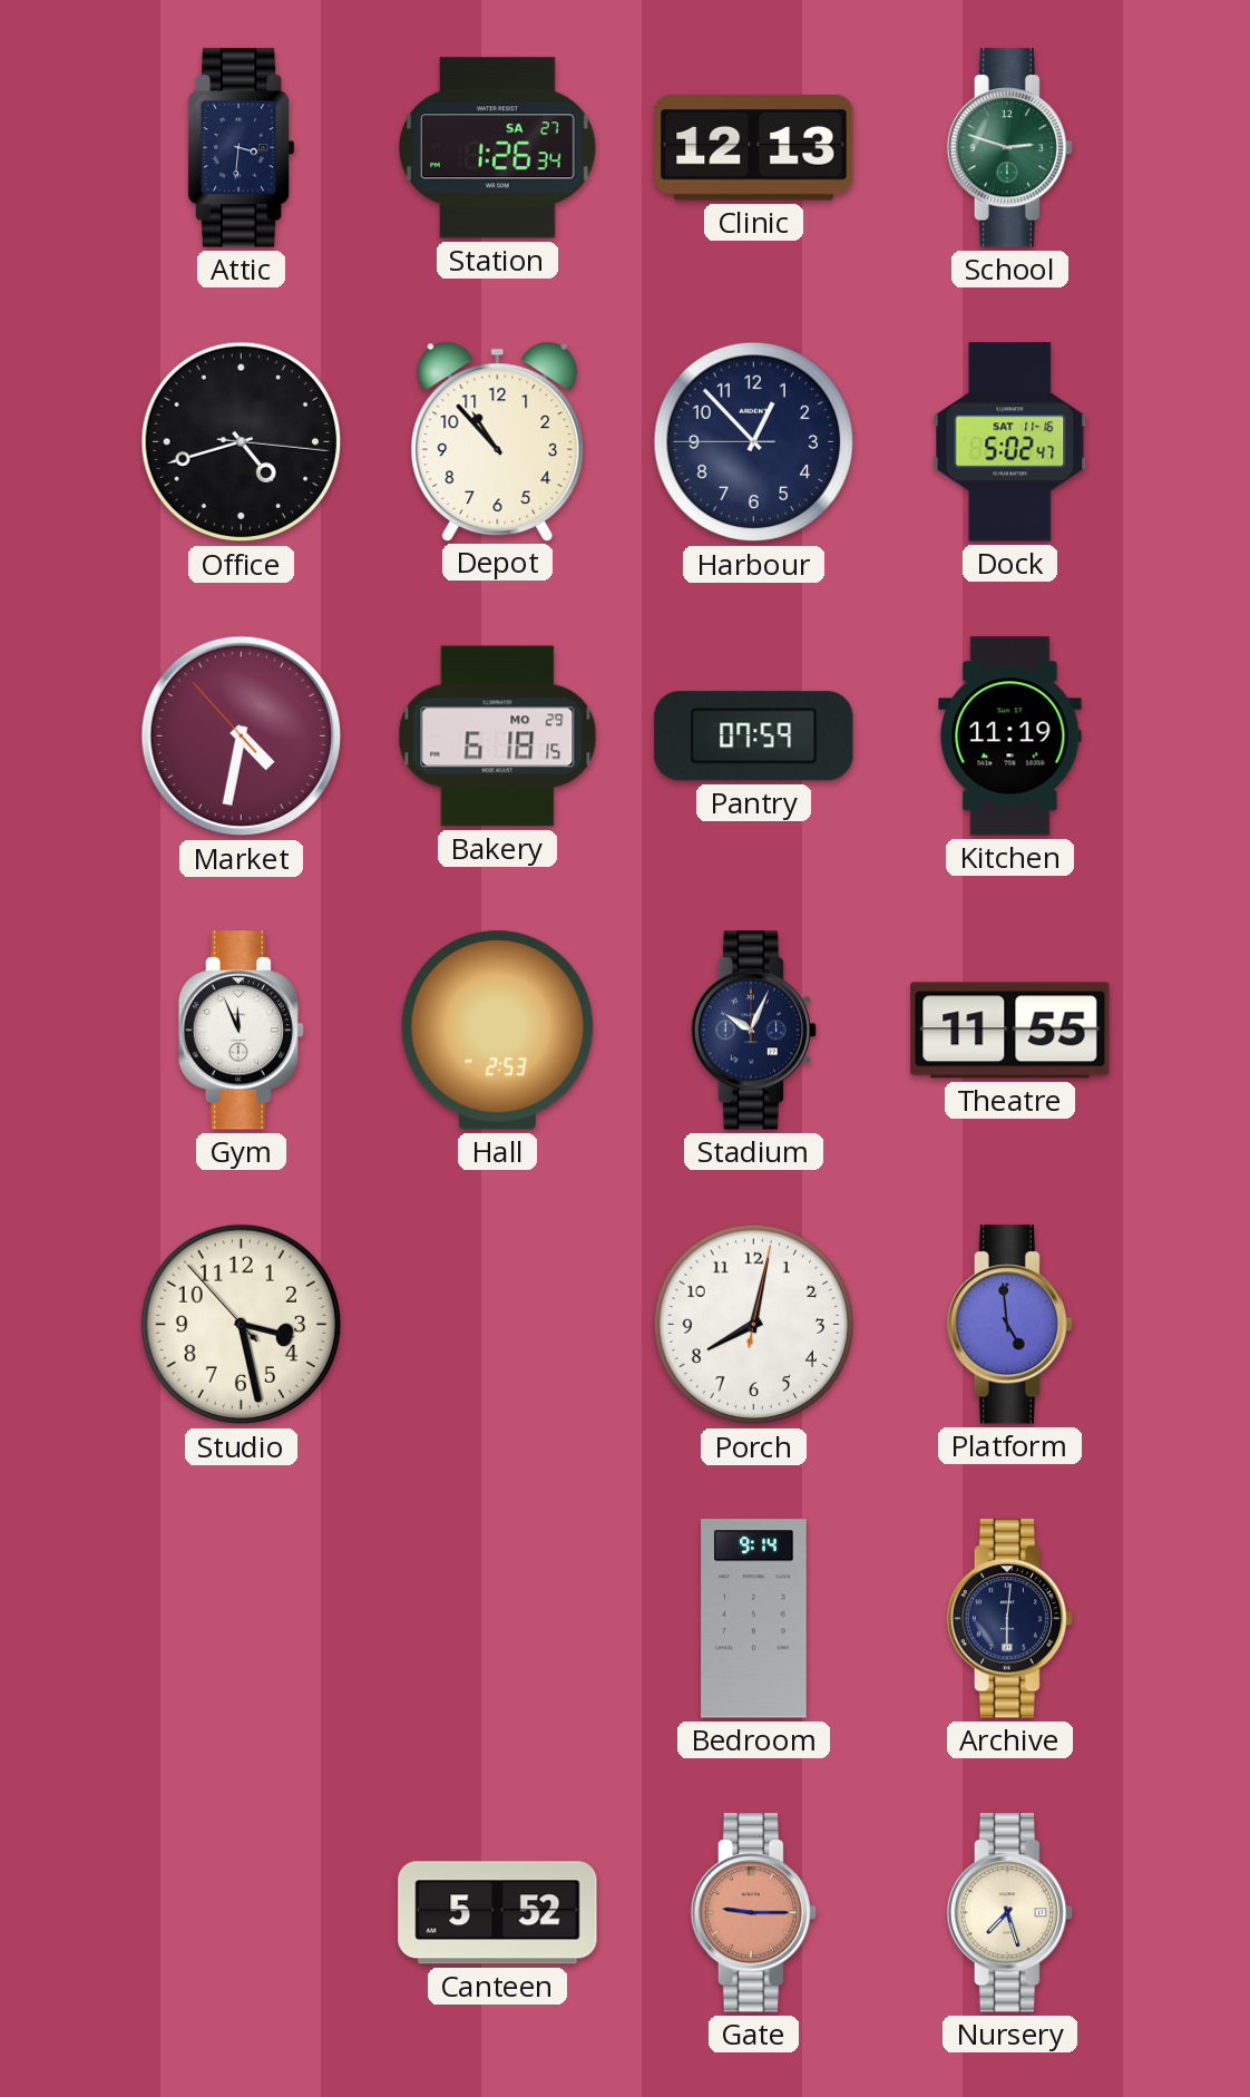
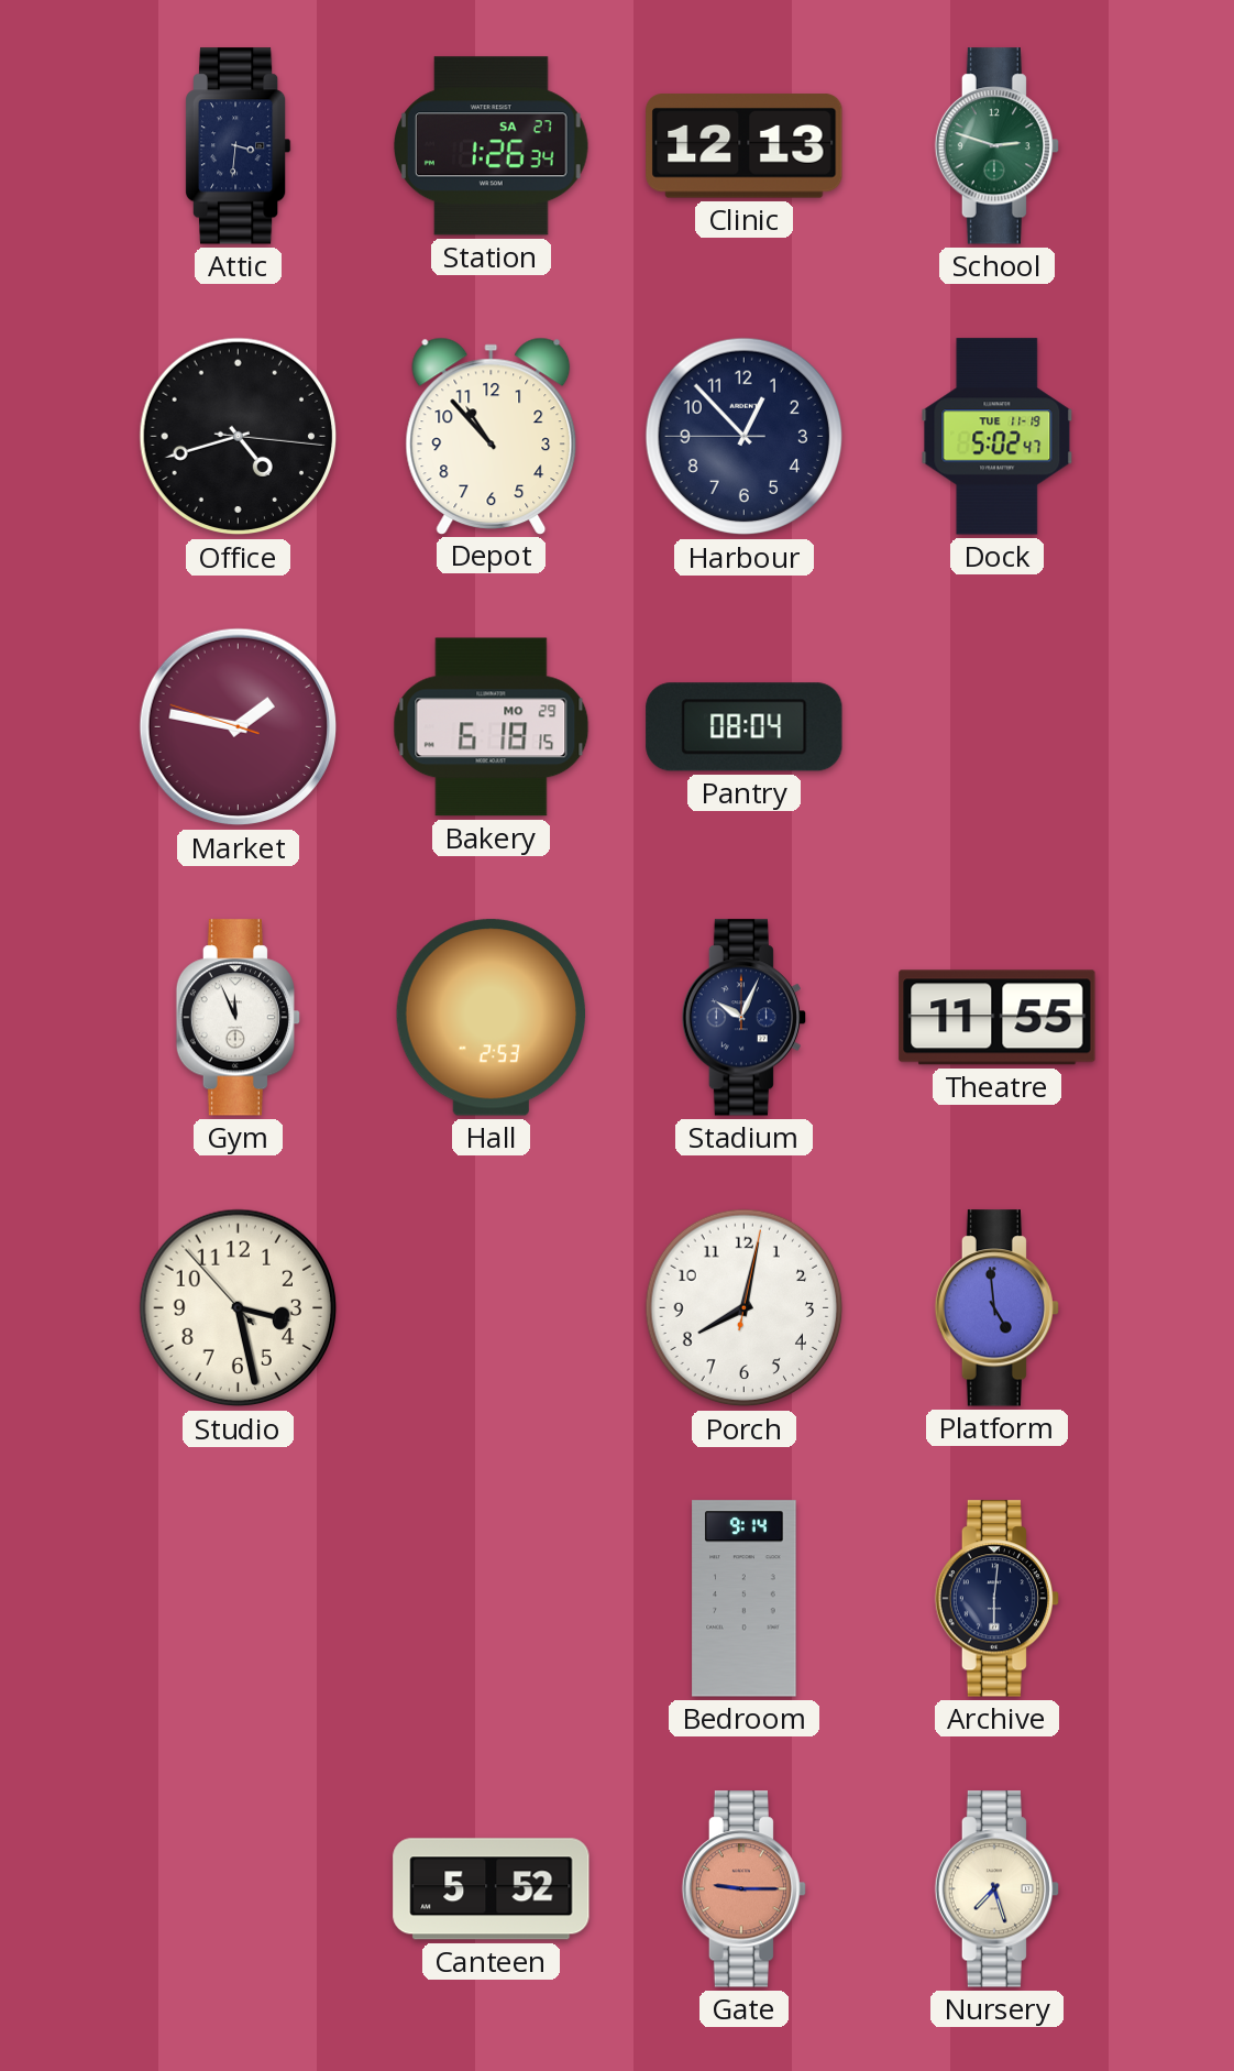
Dock date: SAT 11-16 -> TUE 11-19 (998, 437)
Market: 4:31 -> 1:46 (239, 727)
Pantry: 07:59 -> 08:04 (745, 727)
Kitchen: 11:19 -> none (1010, 737)
